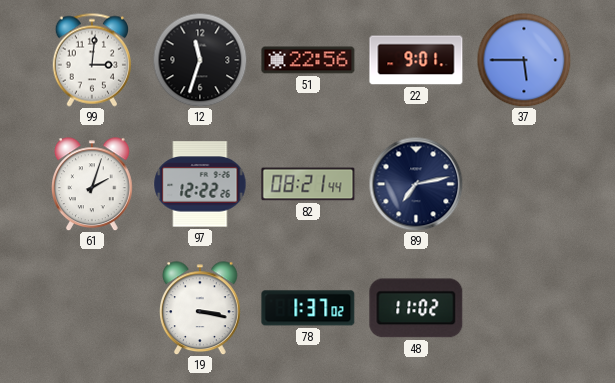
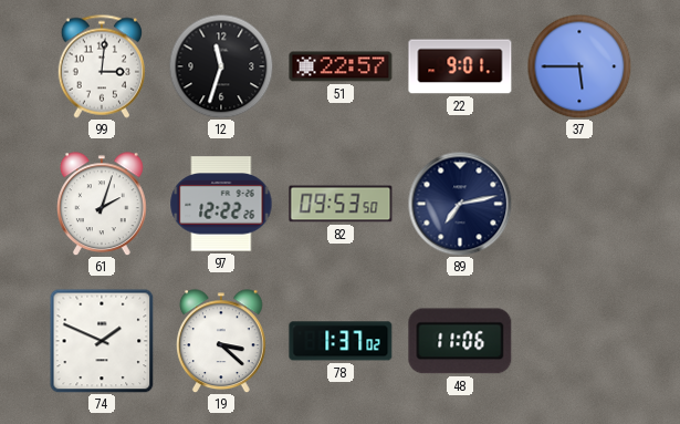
51: 22:56 -> 22:57 (341, 66)
82: 08:21 -> 09:53 (341, 204)
74: none -> 1:49 (102, 341)
19: 3:17 -> 3:22 (222, 341)
48: 11:02 -> 11:06 (460, 341)
